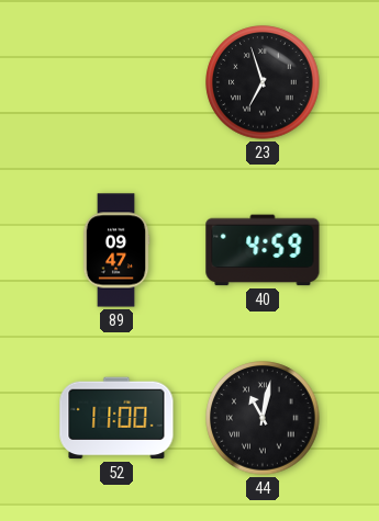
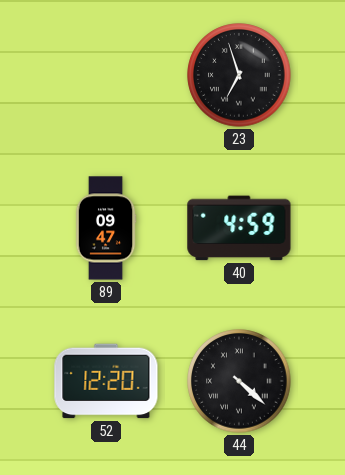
52: 11:00 -> 12:20 (106, 381)
44: 11:02 -> 4:22 (239, 381)
